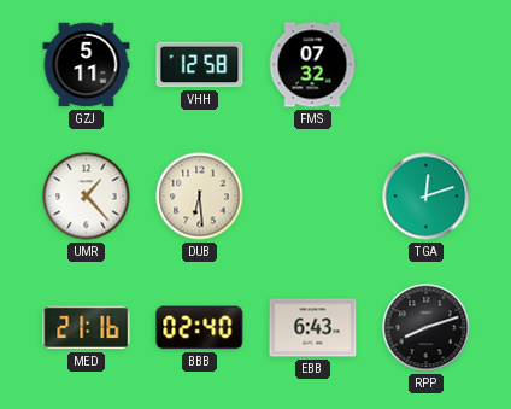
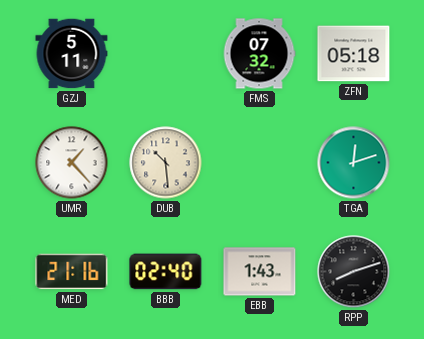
VHH: 12:58 -> none (200, 65)
ZFN: none -> 05:18 (354, 54)
DUB: 6:29 -> 10:29 (166, 163)
EBB: 6:43 -> 1:43 (260, 272)
